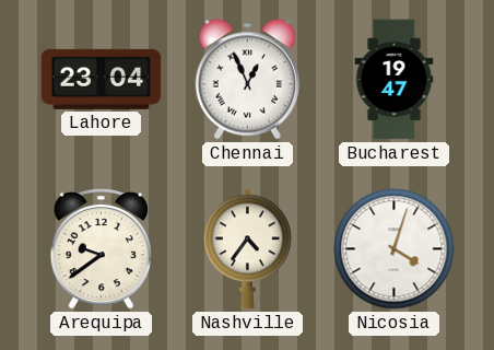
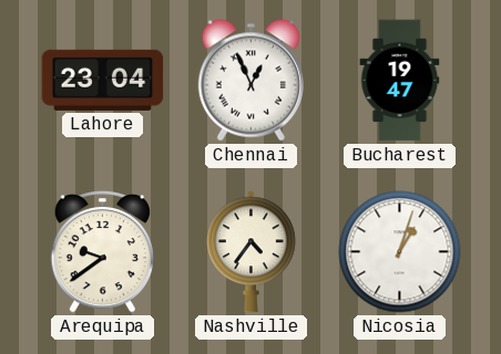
Nicosia: 4:03 -> 1:03 (400, 252)
